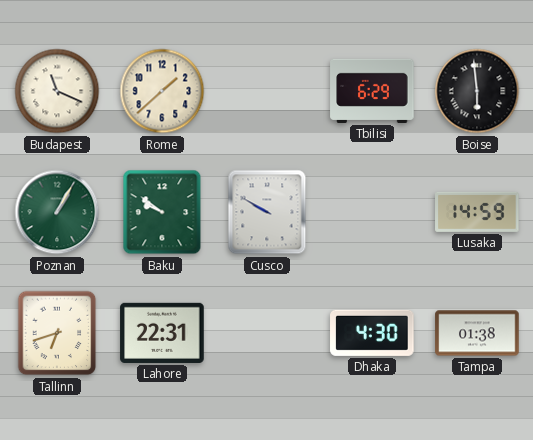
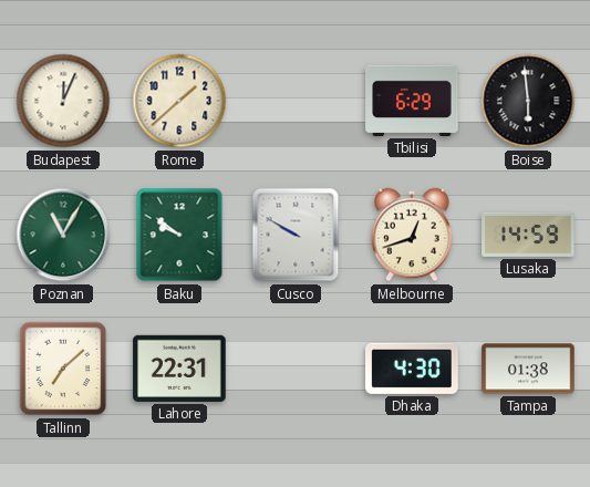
Budapest: 11:19 -> 12:04 (63, 101)
Poznan: 1:05 -> 11:05 (63, 235)
Melbourne: none -> 12:42 (412, 235)
Tallinn: 6:42 -> 7:08 (63, 369)
